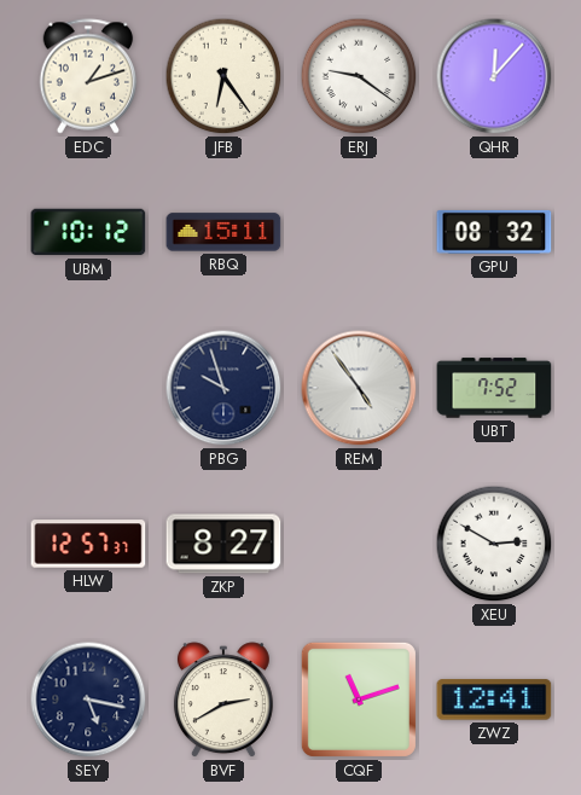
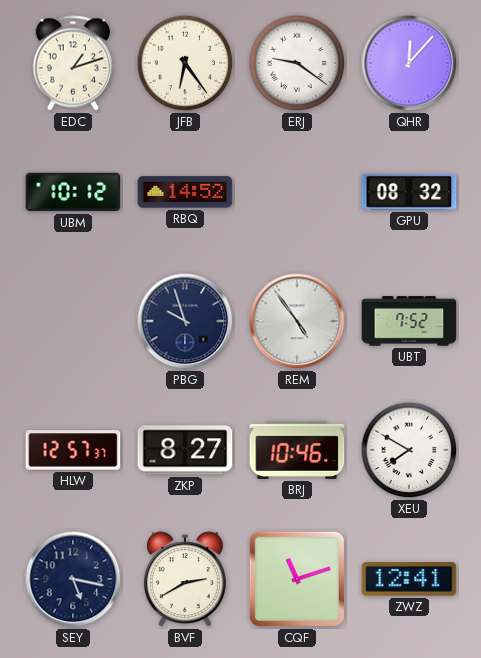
RBQ: 15:11 -> 14:52 (185, 192)
BRJ: none -> 10:46 (297, 450)
XEU: 2:50 -> 7:50 (409, 450)
